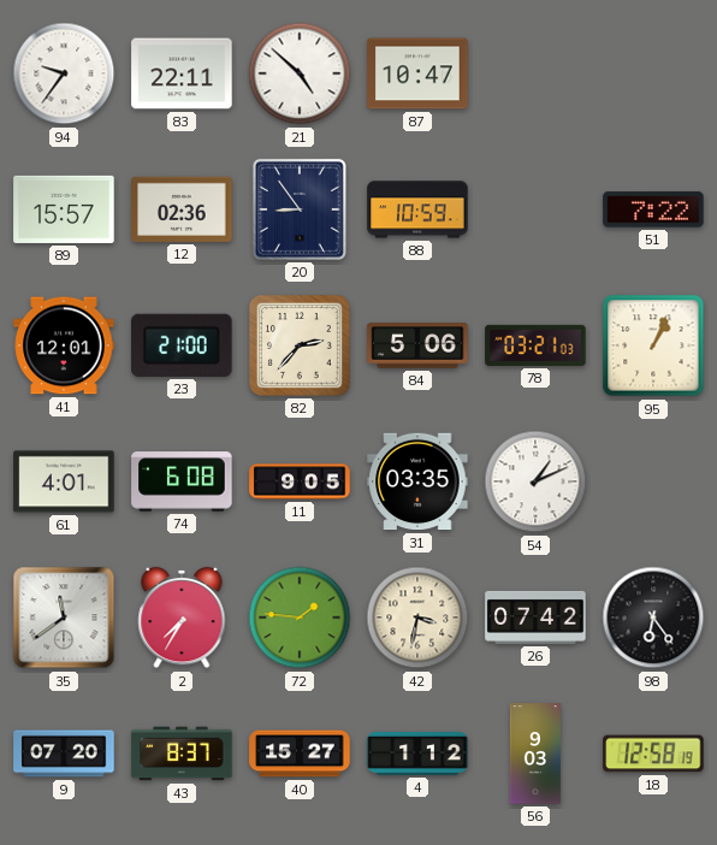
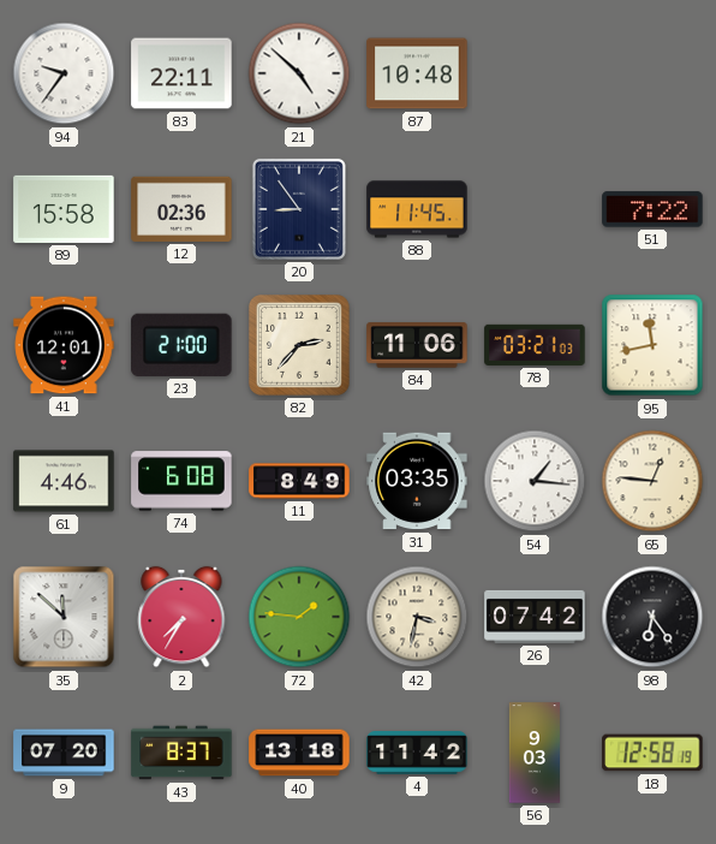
87: 10:47 -> 10:48 (417, 73)
89: 15:57 -> 15:58 (64, 209)
88: 10:59 -> 11:45 (417, 209)
84: 5:06 -> 11:06 (417, 345)
95: 1:04 -> 11:43 (652, 345)
61: 4:01 -> 4:46 (64, 481)
11: 9:05 -> 8:49 (299, 481)
54: 1:11 -> 1:16 (535, 481)
65: none -> 12:46 (652, 481)
35: 11:39 -> 11:52 (64, 617)
40: 15:27 -> 13:18 (299, 753)
4: 1:12 -> 11:42 (417, 754)
